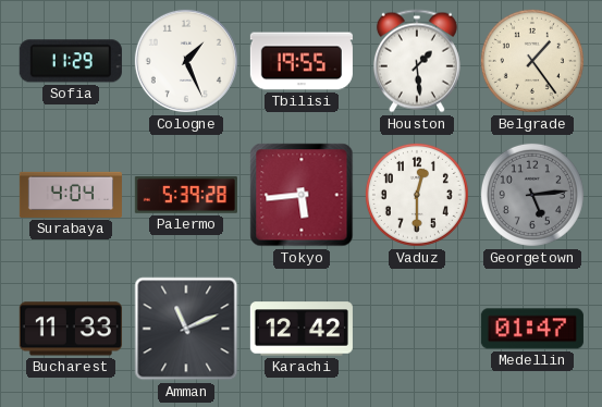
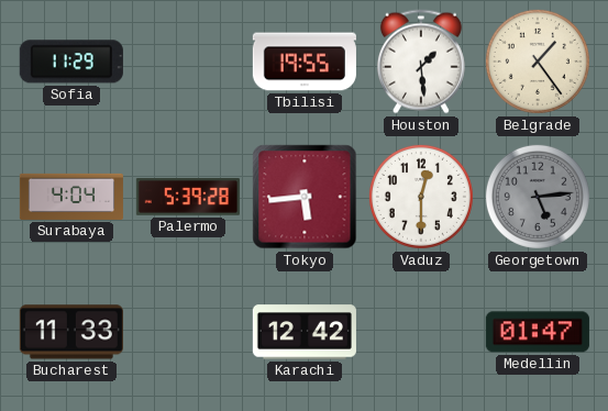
Cologne: 1:26 -> none (186, 61)
Amman: 11:11 -> none (186, 329)
